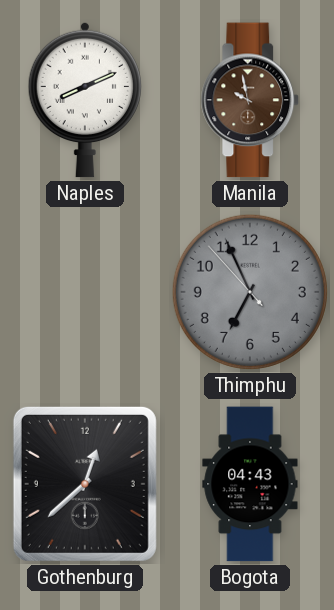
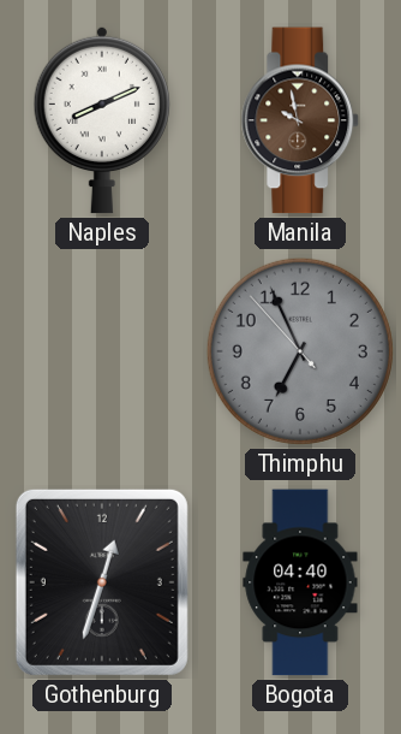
Gothenburg: 12:38 -> 12:33 (102, 582)
Bogota: 04:43 -> 04:40 (300, 582)
